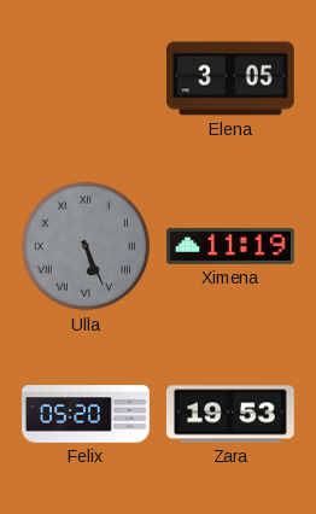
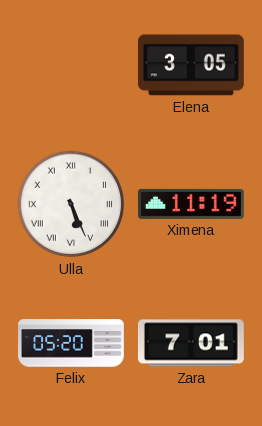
Ulla dial: grey -> white (71, 204)
Zara: 19:53 -> 7:01 (191, 343)
